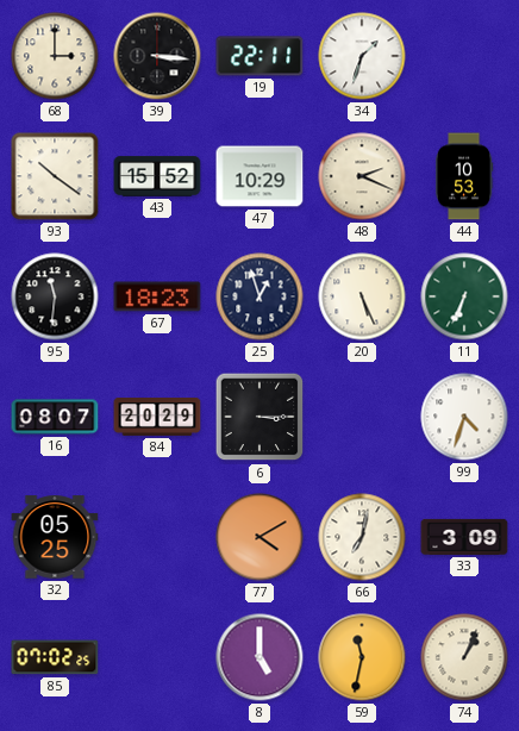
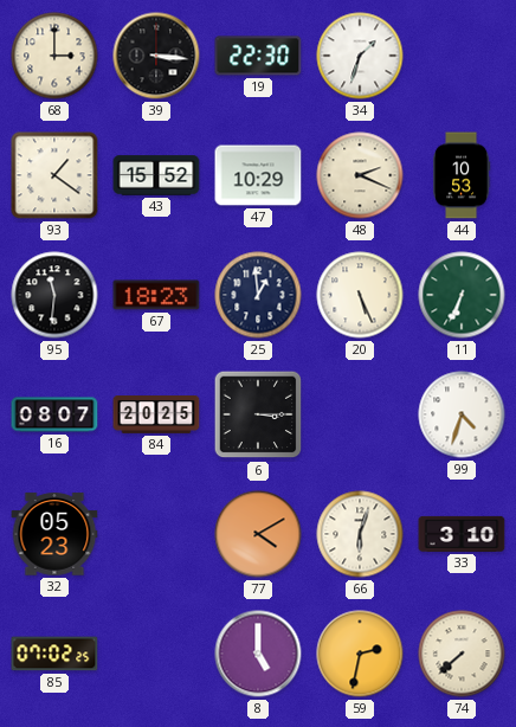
19: 22:11 -> 22:30 (258, 56)
93: 10:21 -> 1:21 (54, 175)
25: 12:57 -> 12:59 (258, 295)
84: 20:29 -> 20:25 (156, 416)
32: 05:25 -> 05:23 (54, 534)
66: 7:02 -> 6:03 (360, 534)
33: 3:09 -> 3:10 (462, 534)
59: 11:32 -> 2:32 (360, 654)
74: 1:04 -> 7:38 (462, 654)
